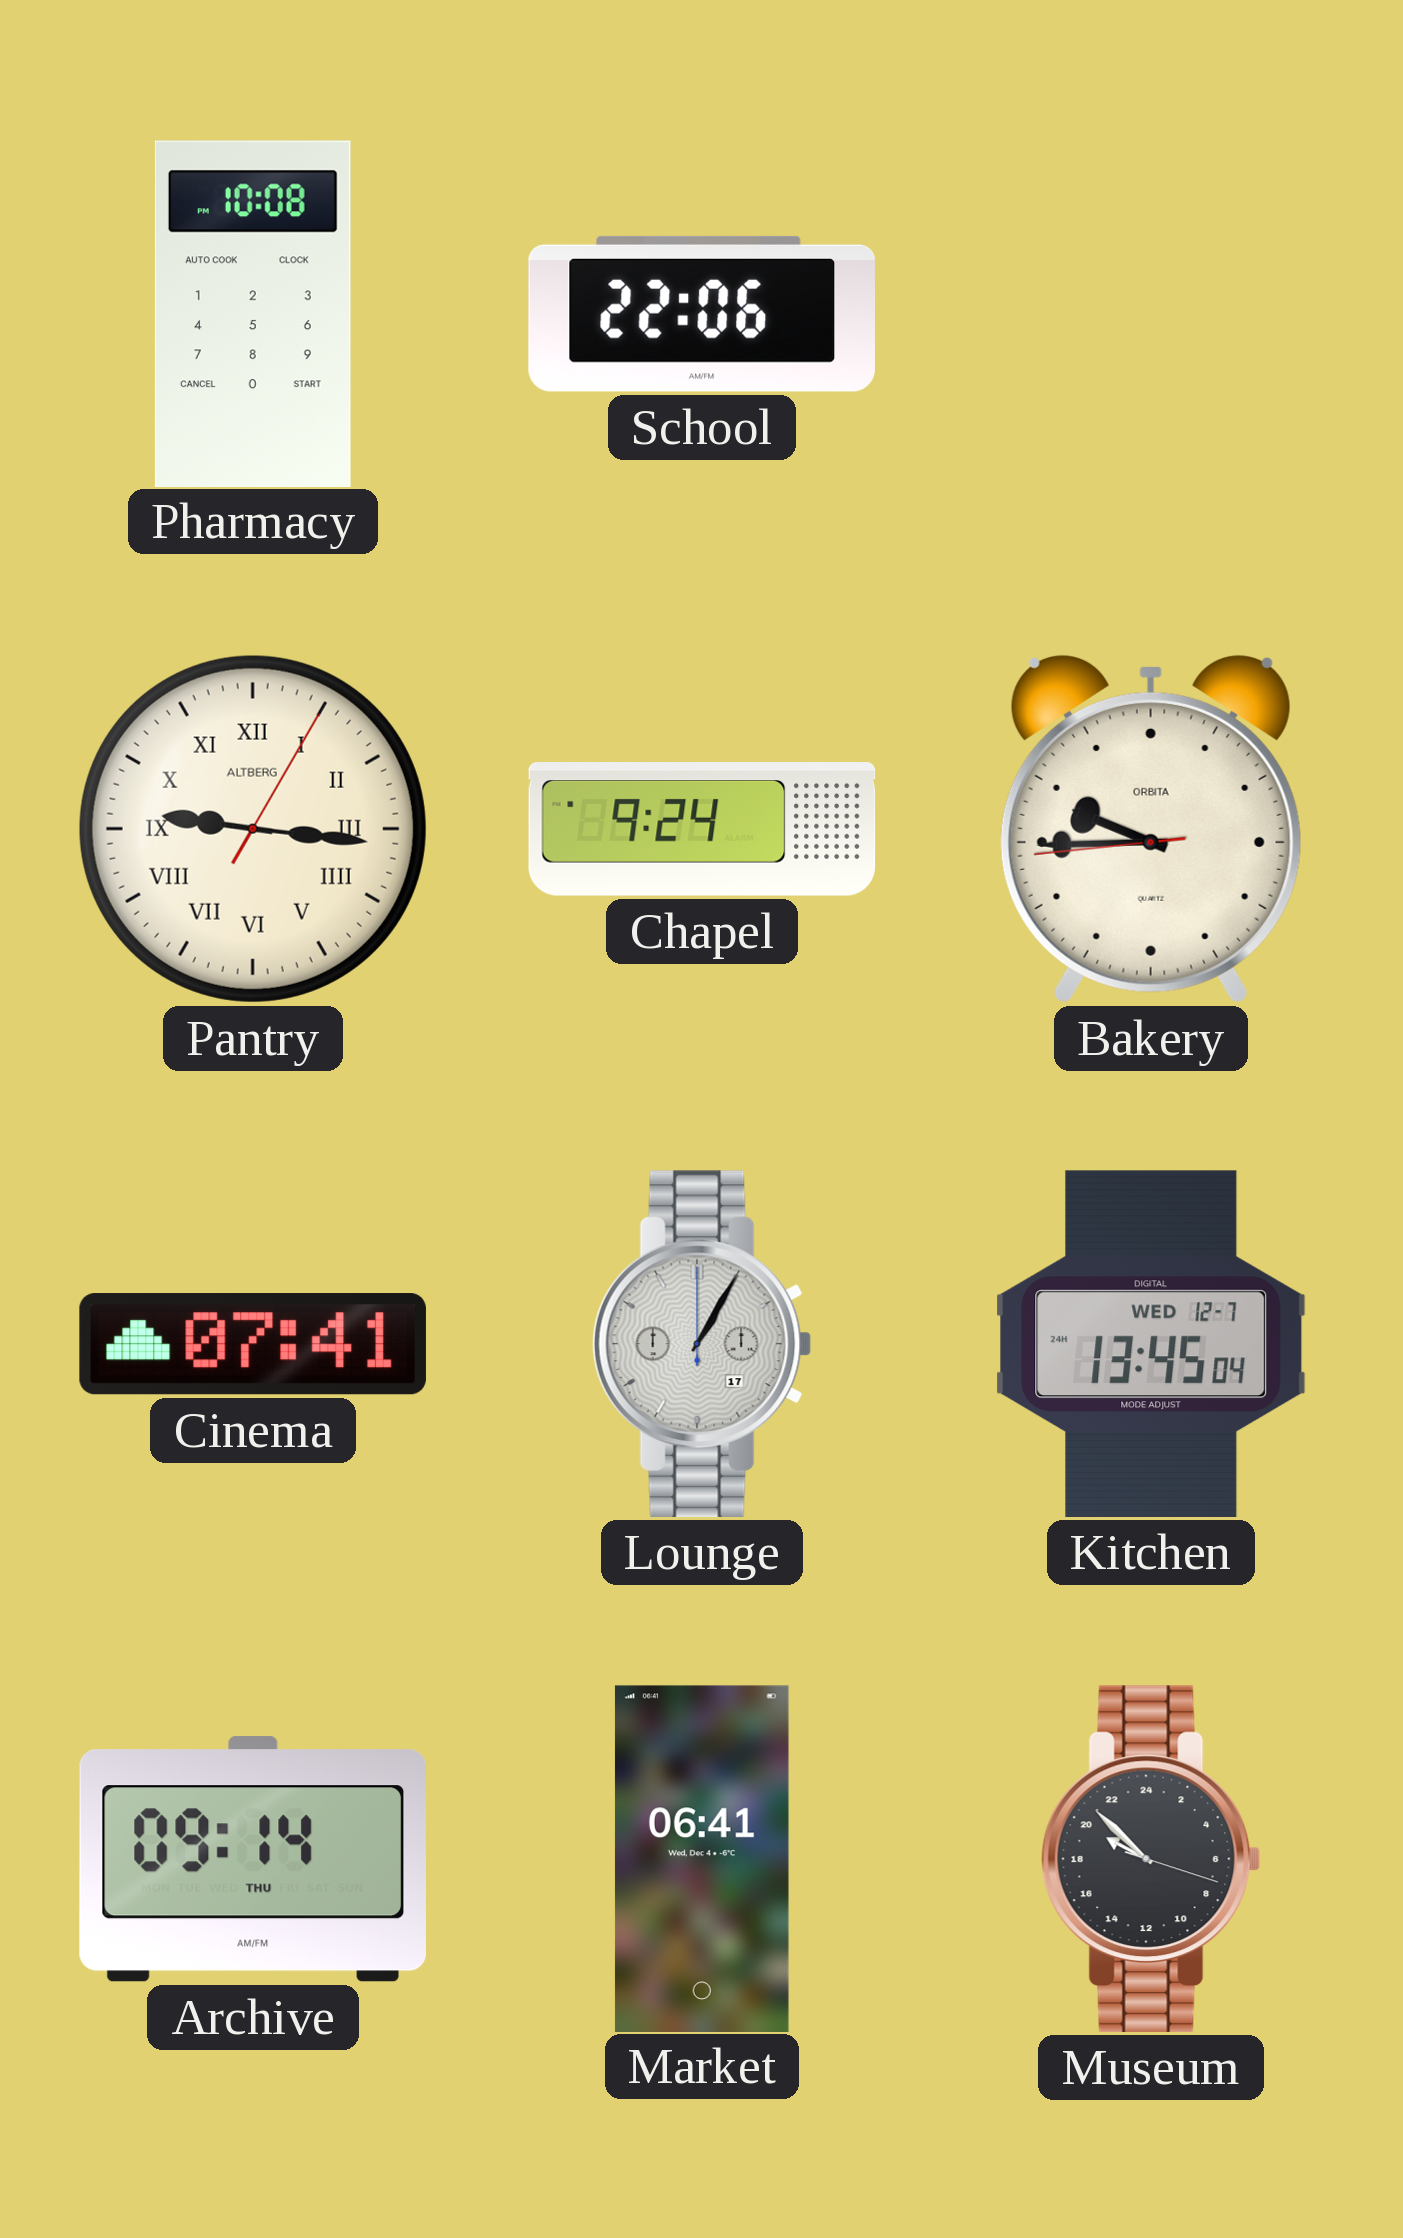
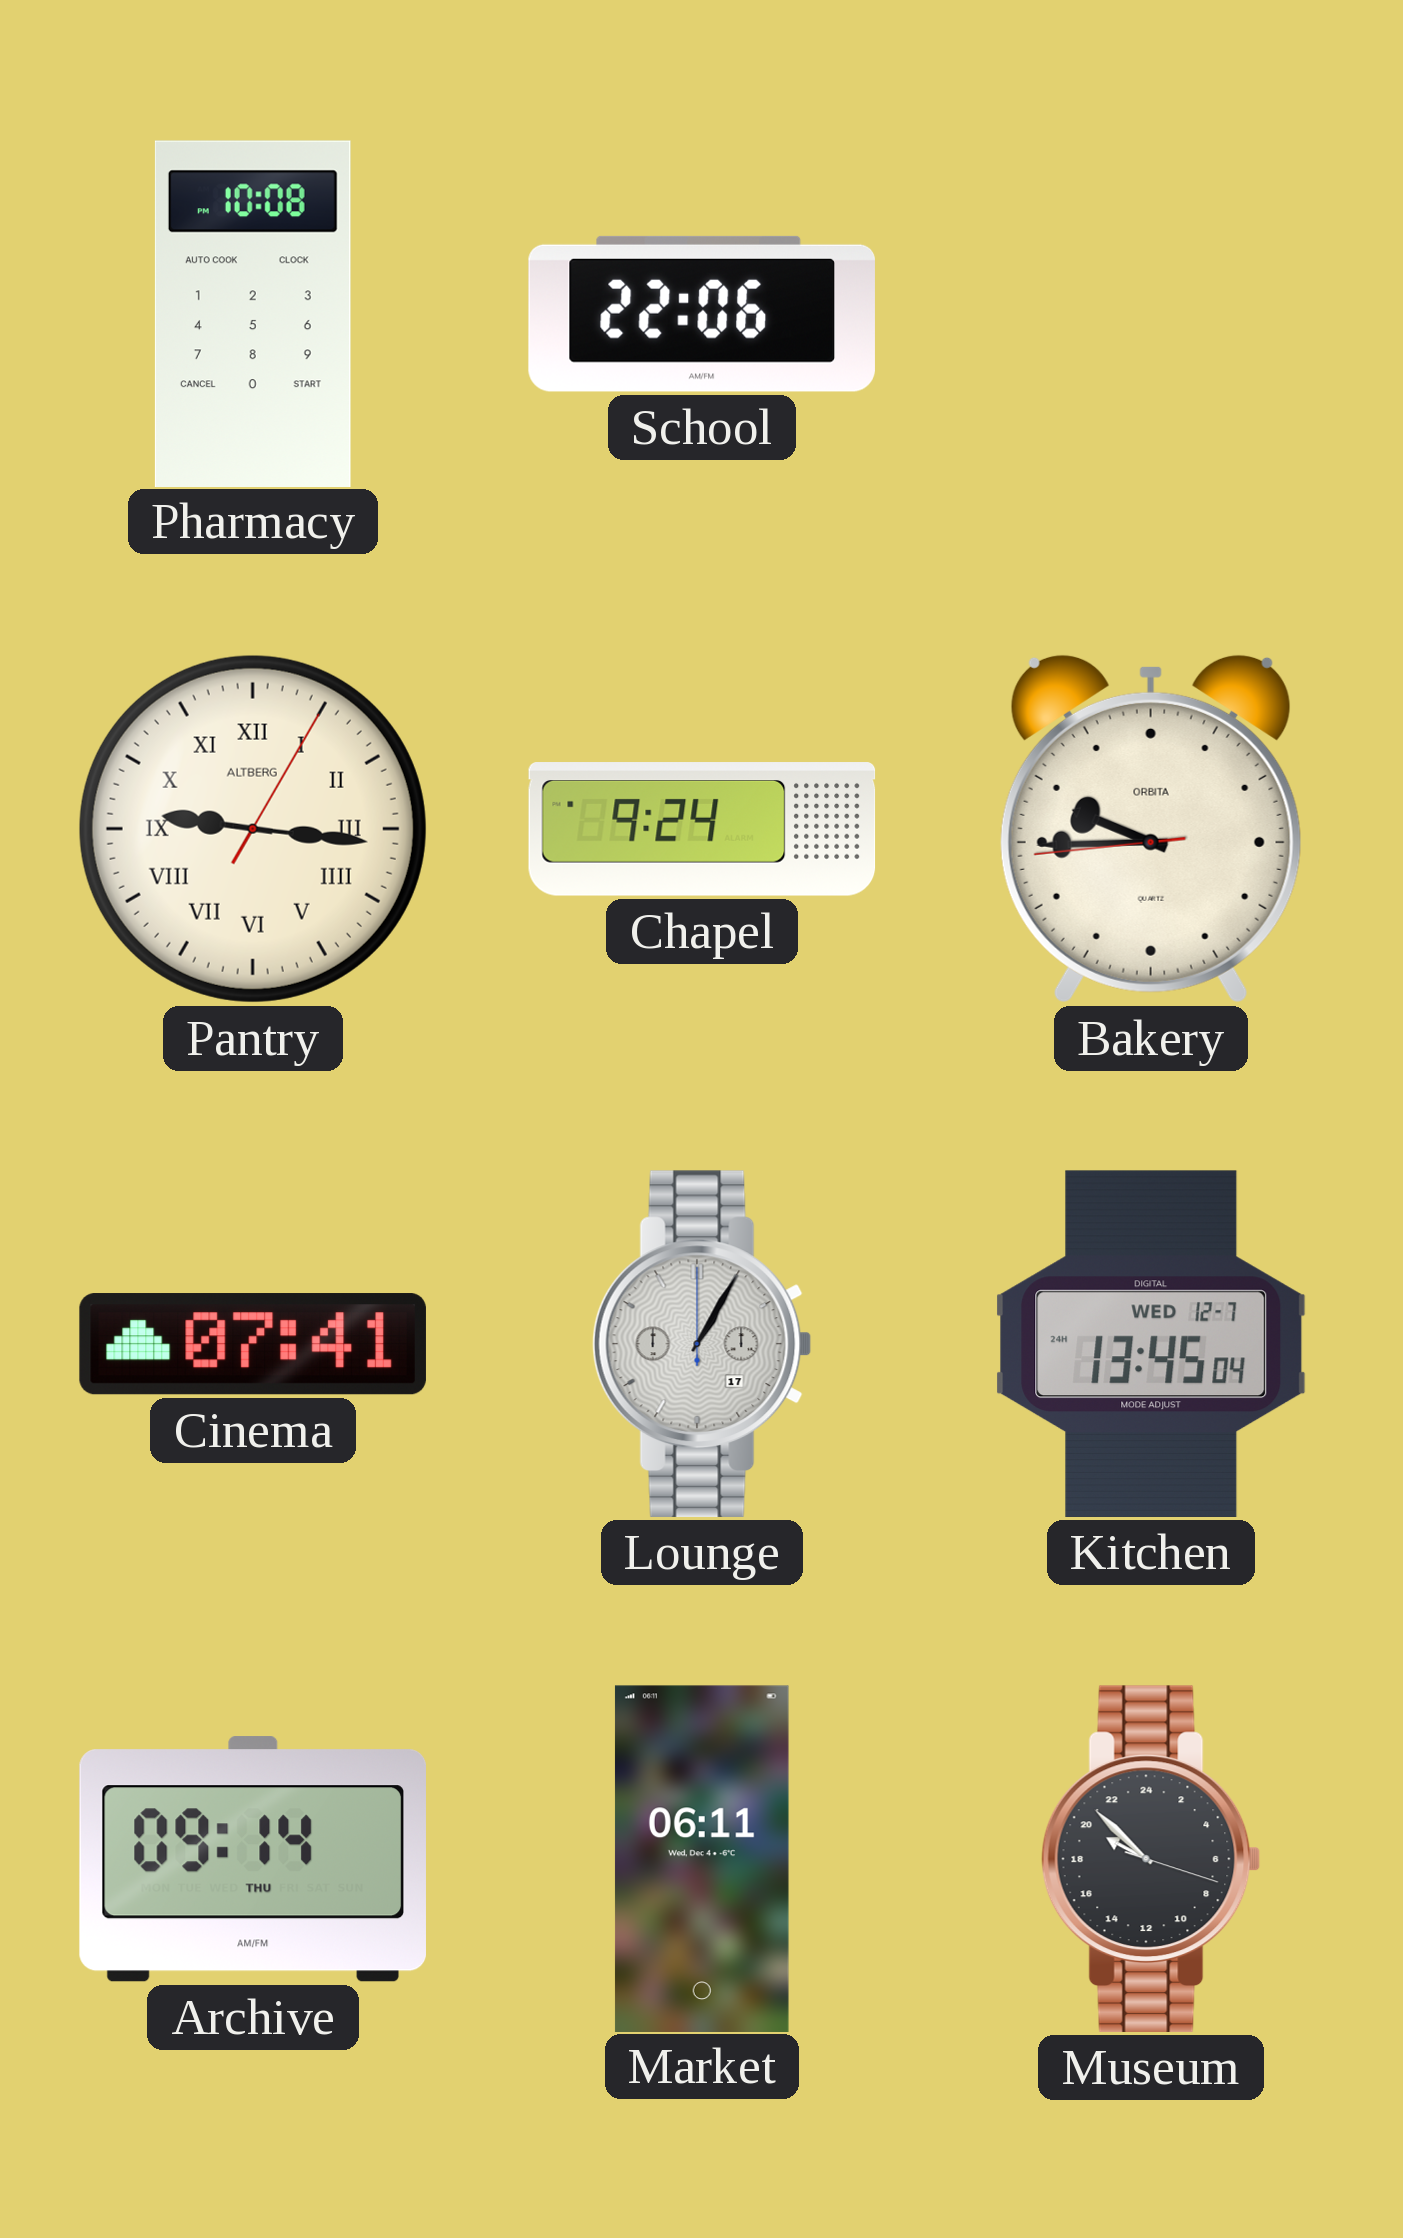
Market: 06:41 -> 06:11 (702, 1858)
